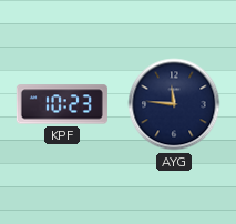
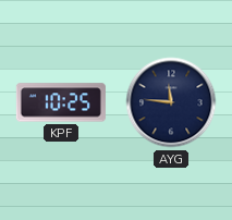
KPF: 10:23 -> 10:25 (61, 102)
